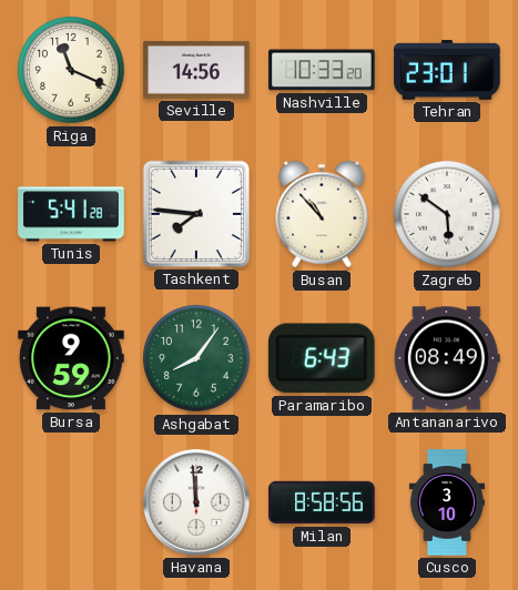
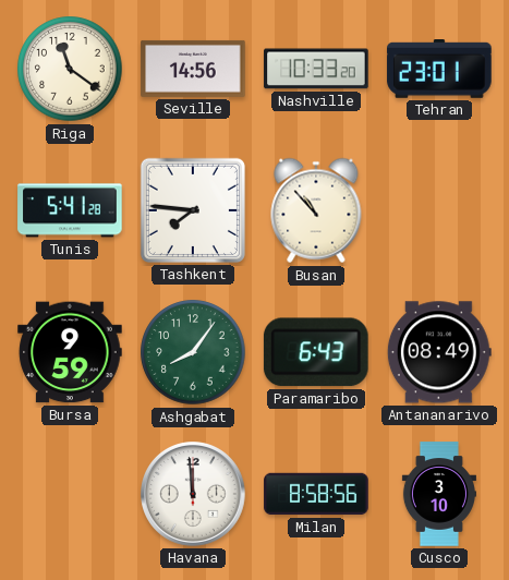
Riga: 11:19 -> 11:21 (70, 69)
Zagreb: 5:51 -> none (447, 214)
